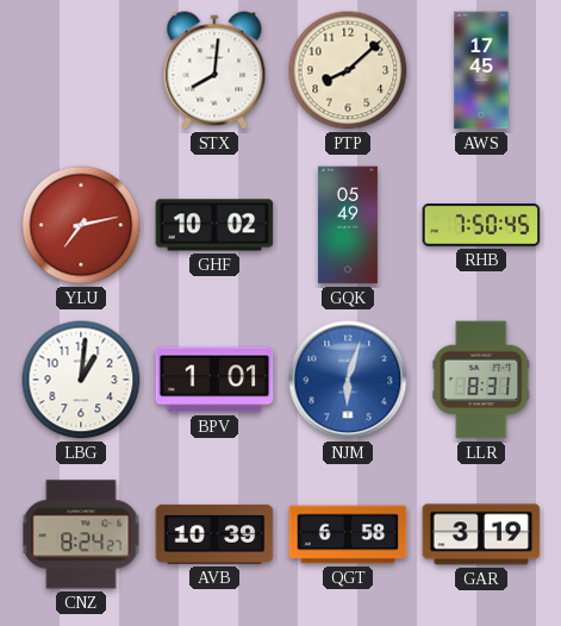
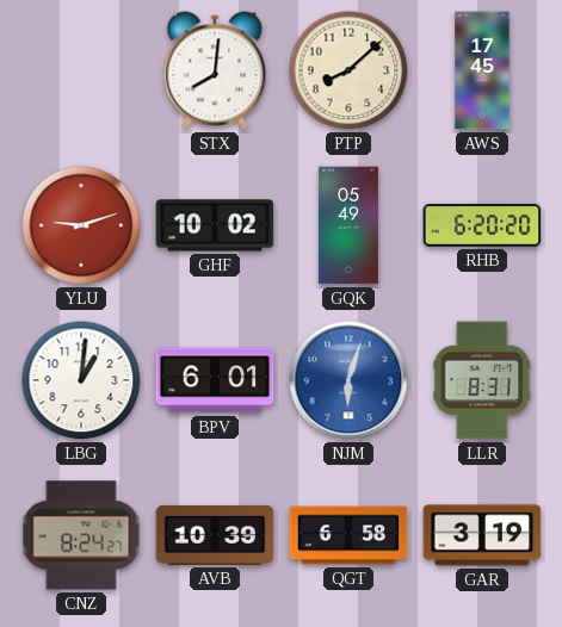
YLU: 7:13 -> 9:12 (81, 225)
RHB: 7:50 -> 6:20 (482, 225)
BPV: 1:01 -> 6:01 (215, 380)
